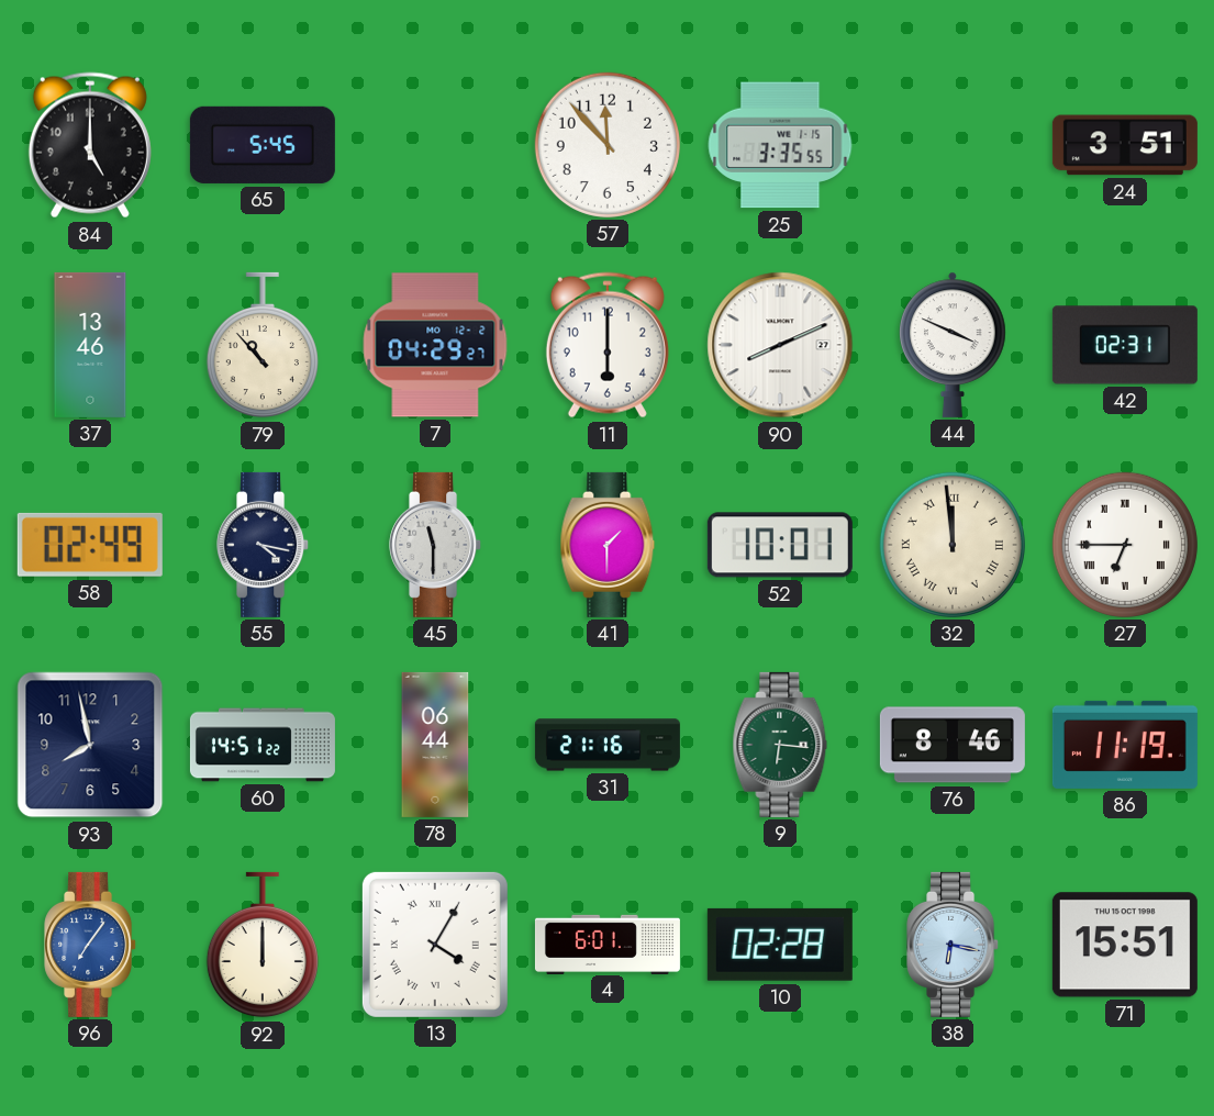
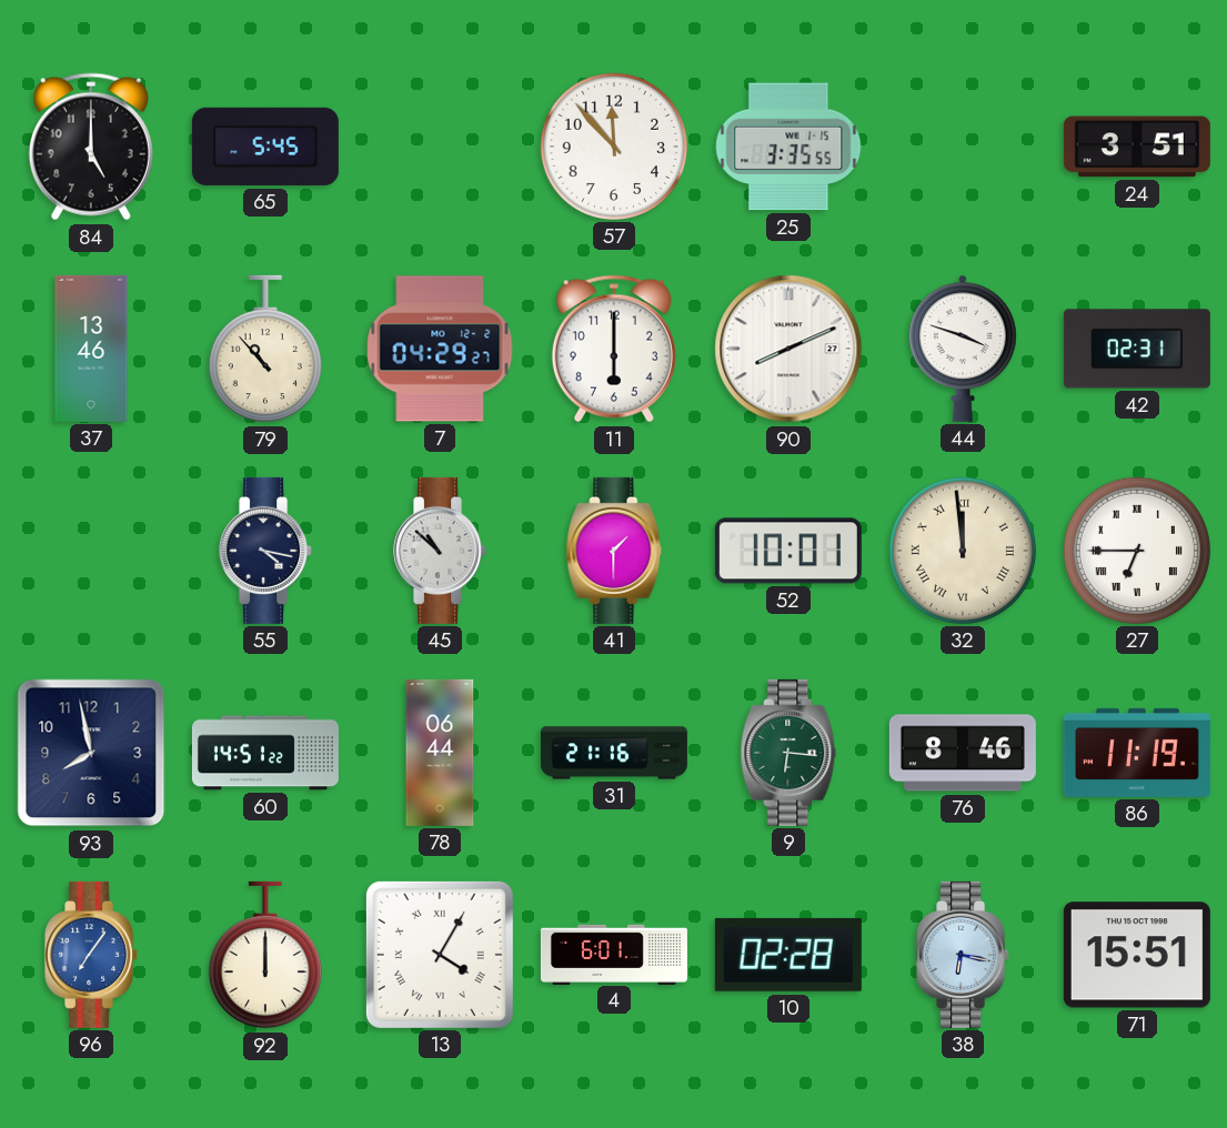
44: 3:49 -> 3:48 (963, 349)
58: 02:49 -> none (90, 545)
45: 11:30 -> 10:52 (441, 551)
